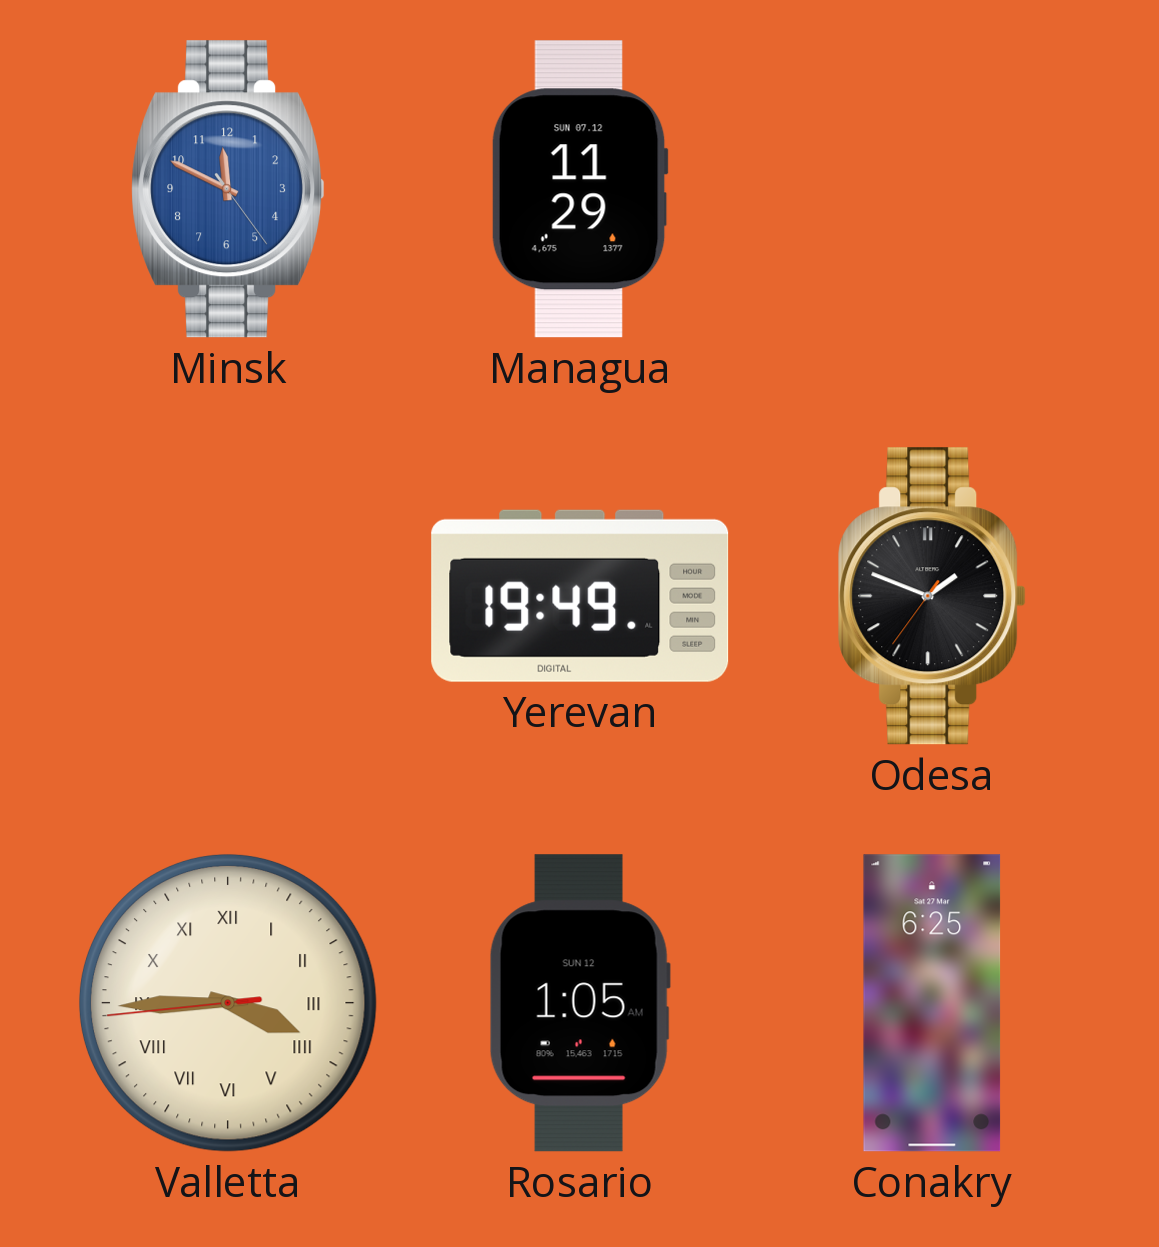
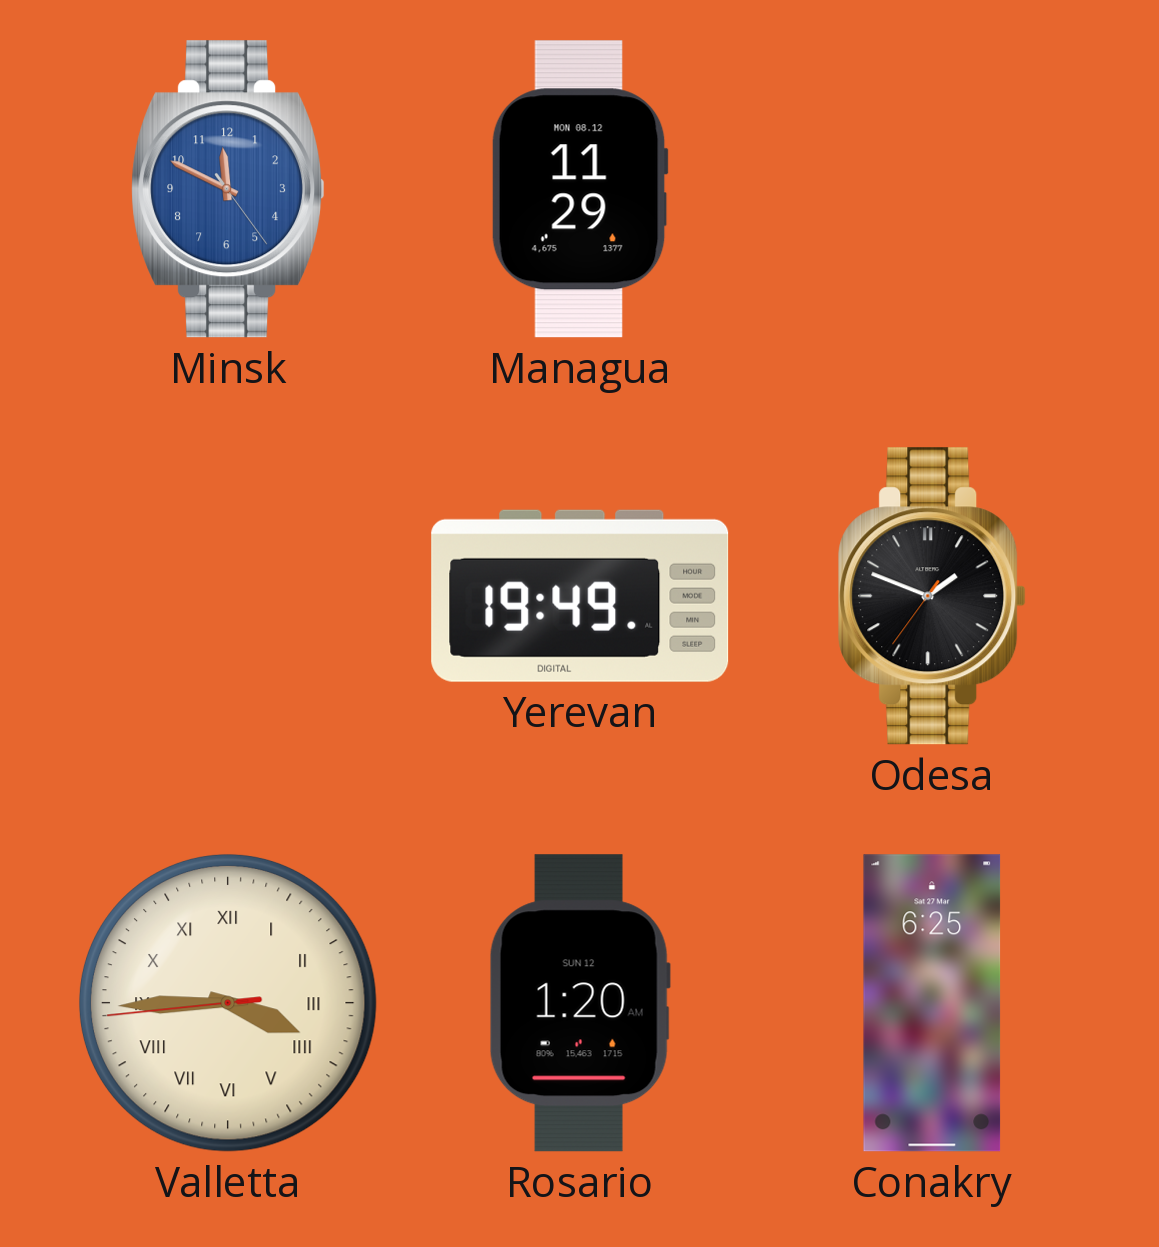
Managua date: SUN 07.12 -> MON 08.12 (580, 189)
Rosario: 1:05 -> 1:20 (580, 1003)
